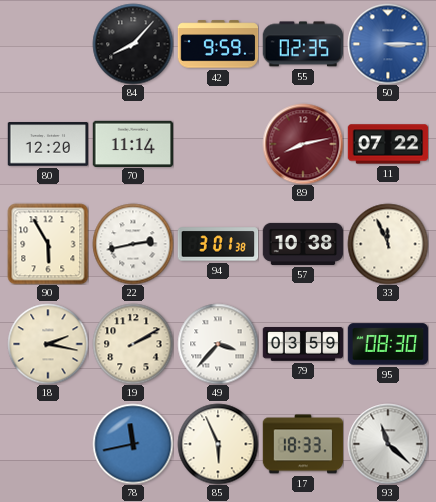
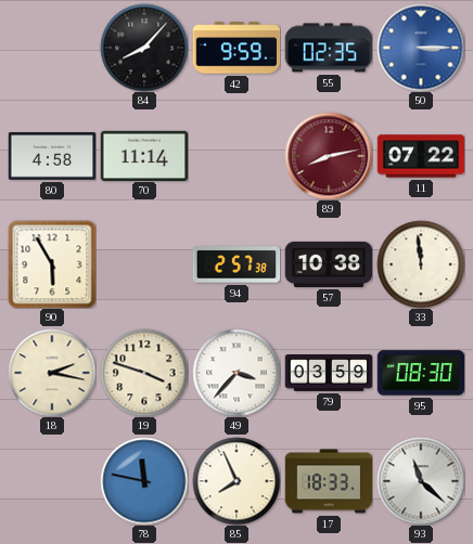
80: 12:20 -> 4:58 (52, 156)
22: 2:43 -> none (133, 244)
94: 3:01 -> 2:57 (237, 264)
33: 11:56 -> 11:59 (421, 264)
19: 2:10 -> 3:48 (144, 373)
78: 11:43 -> 11:47 (144, 481)
85: 5:56 -> 7:56 (237, 481)
